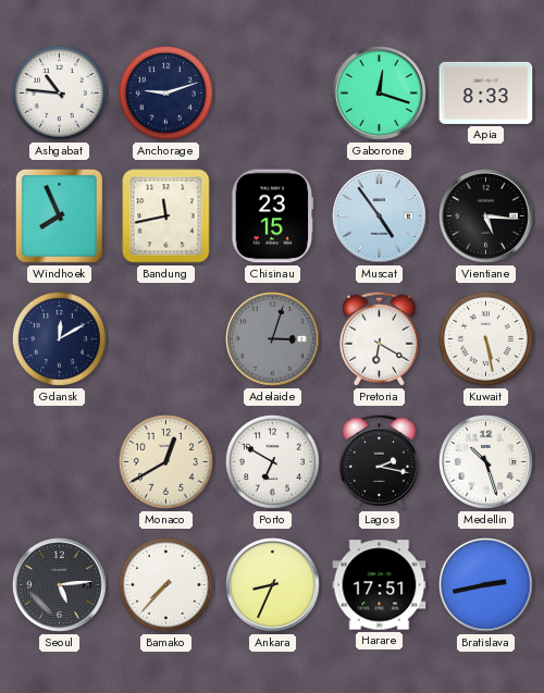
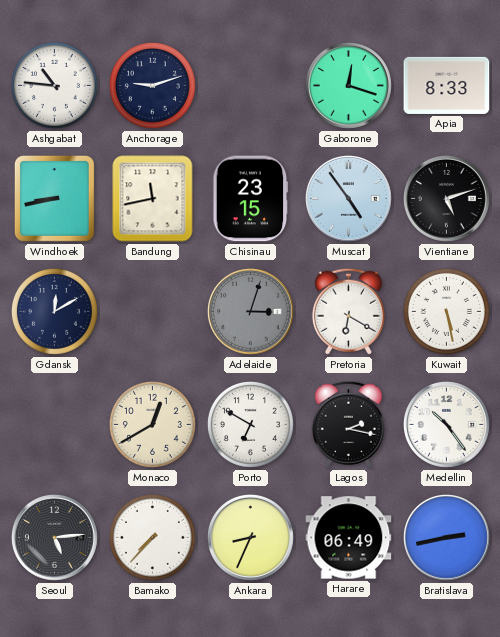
Windhoek: 7:56 -> 8:43 (54, 198)
Vientiane: 5:16 -> 5:12 (446, 198)
Medellin: 10:27 -> 10:24 (446, 424)
Harare: 17:51 -> 06:49 (349, 538)
